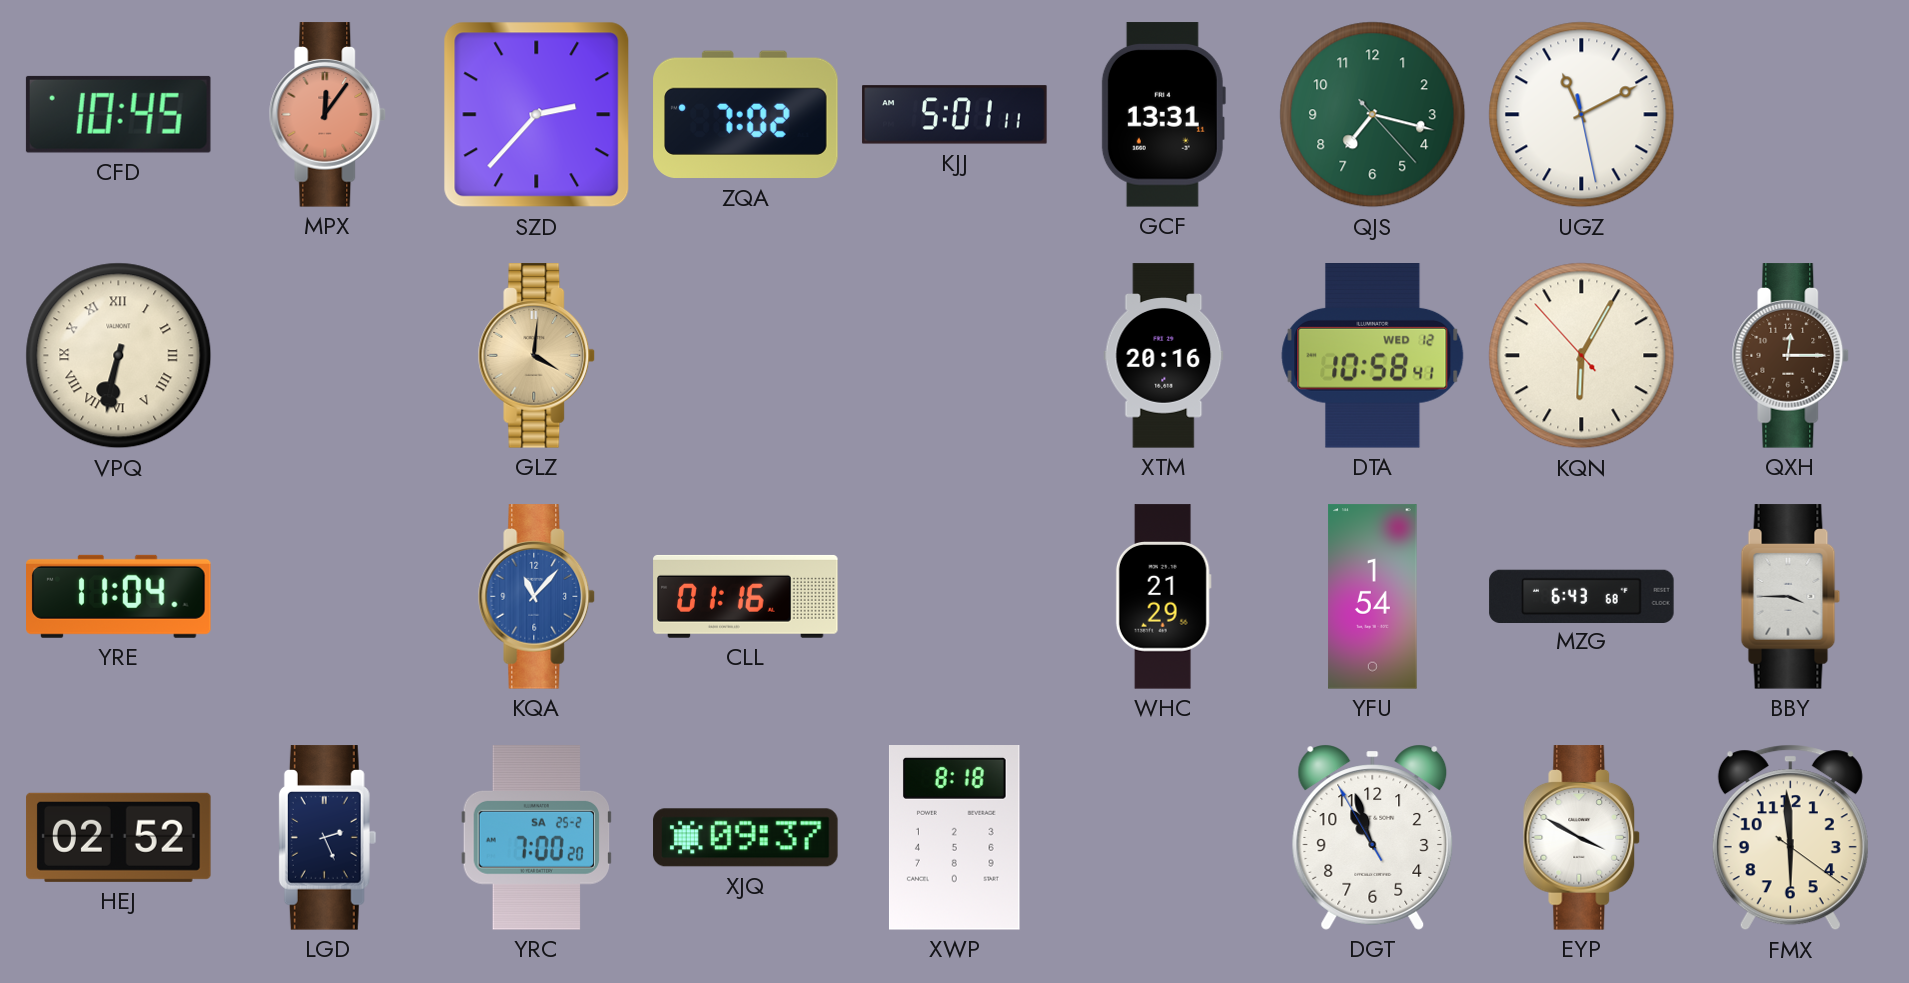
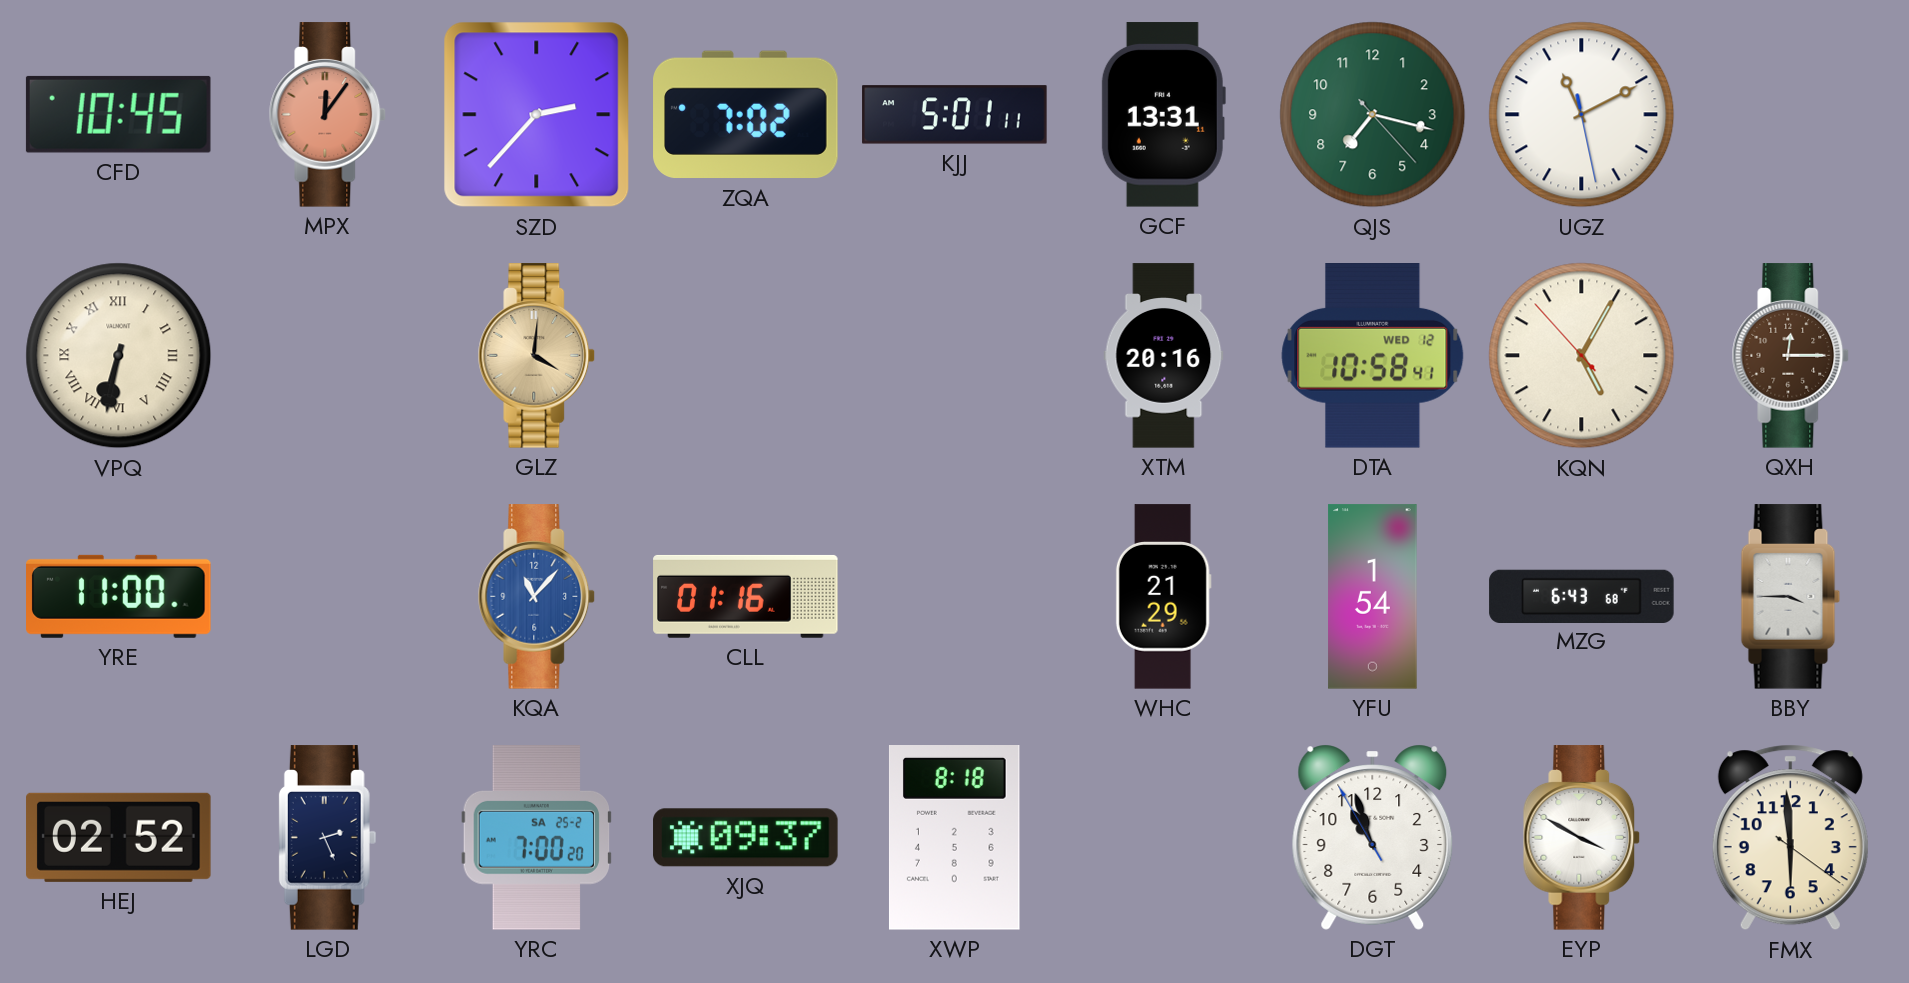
KQN: 6:04 -> 5:04 (1582, 356)
YRE: 11:04 -> 11:00 (119, 596)
